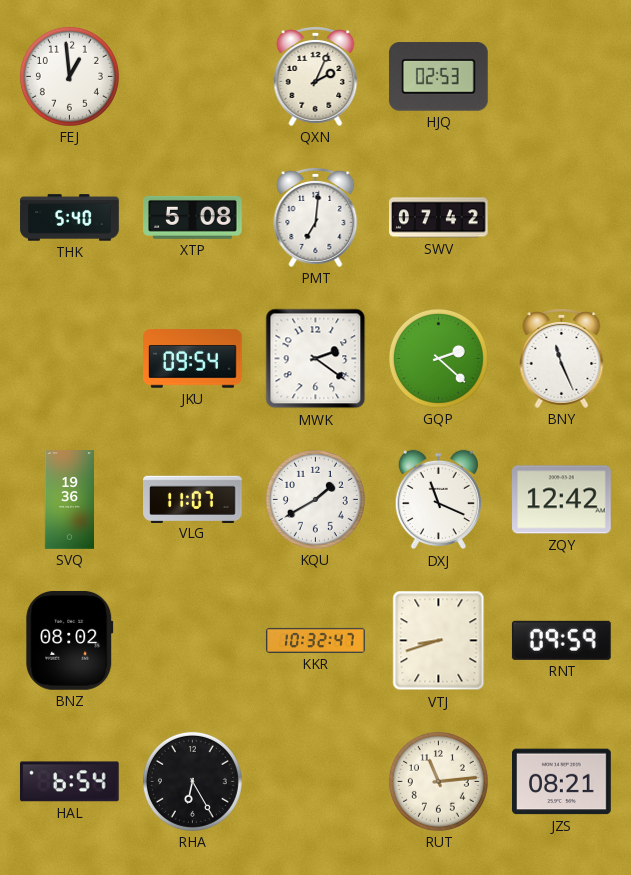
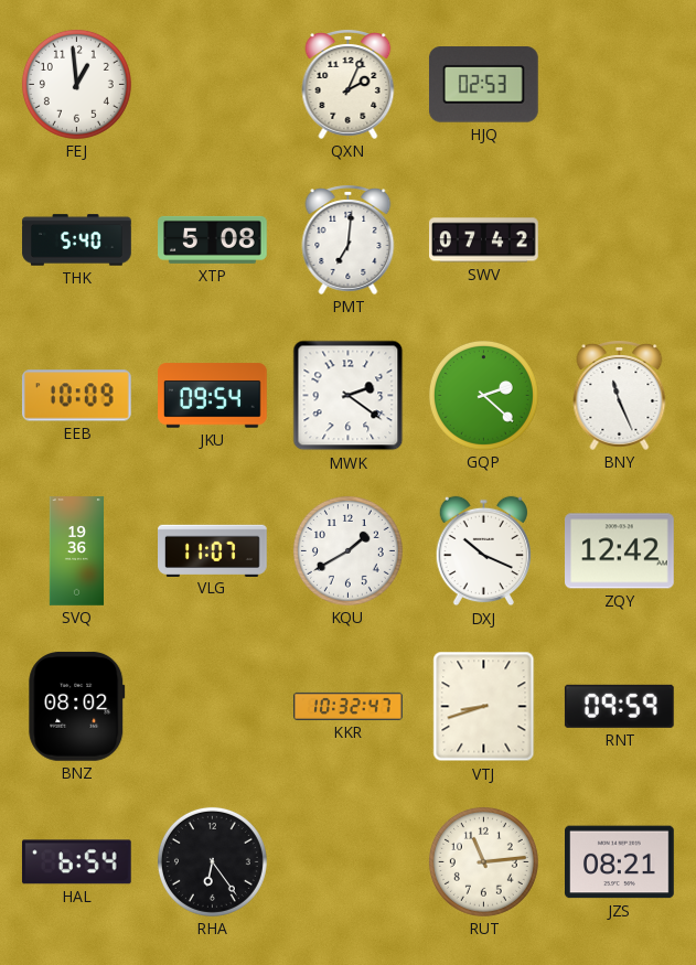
EEB: none -> 10:09 (76, 396)
DXJ: 11:19 -> 10:19 (483, 551)
RHA: 6:25 -> 6:24 (212, 861)
